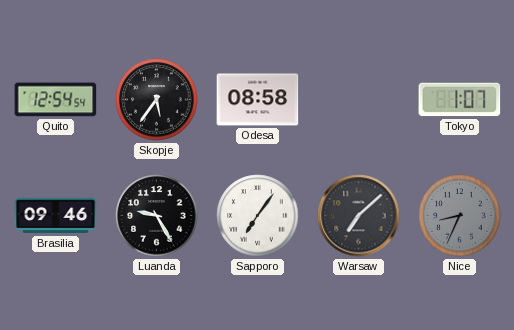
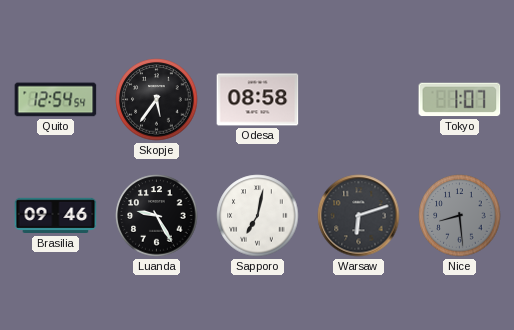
Sapporo: 7:06 -> 7:02 (258, 216)
Warsaw: 7:08 -> 6:12 (359, 216)
Nice: 8:34 -> 8:29 (460, 216)
